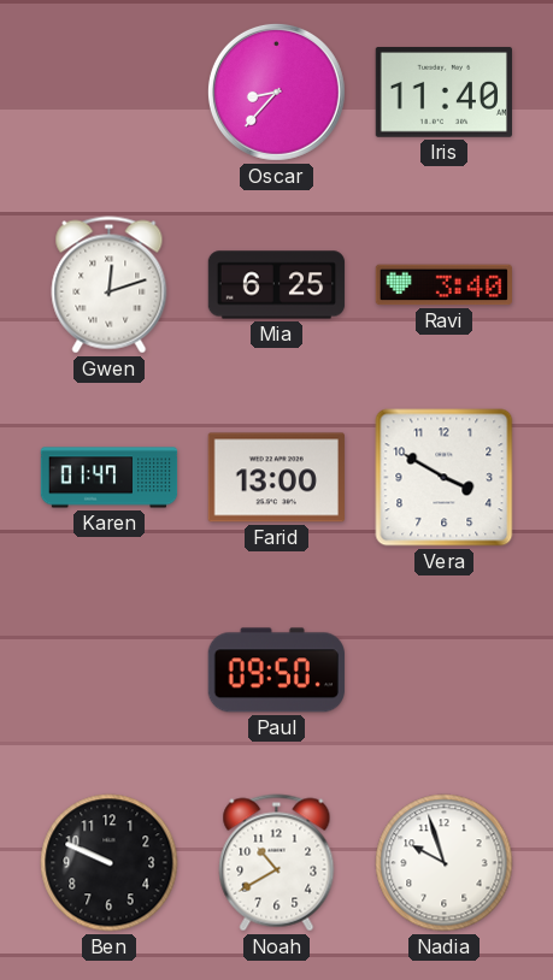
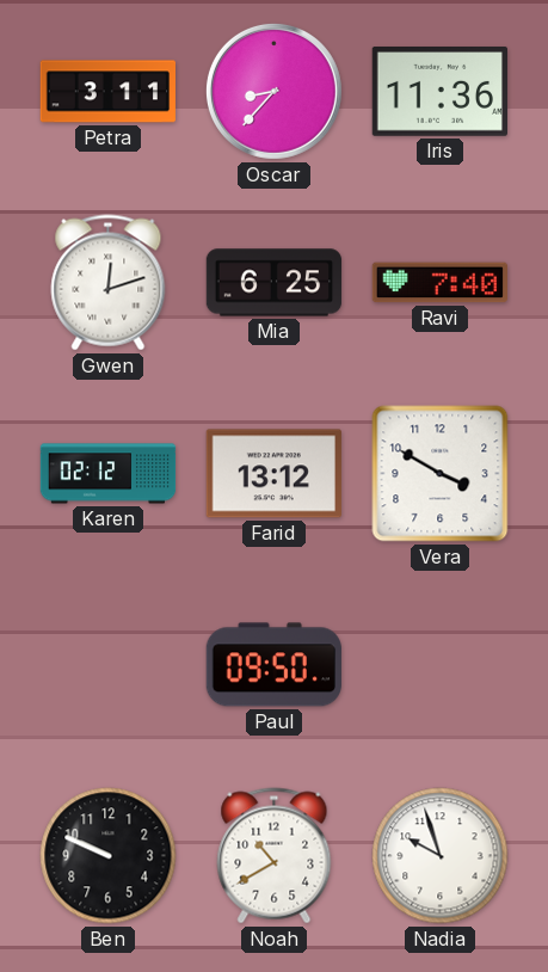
Petra: none -> 3:11 (109, 92)
Iris: 11:40 -> 11:36 (439, 92)
Ravi: 3:40 -> 7:40 (439, 283)
Karen: 01:47 -> 02:12 (109, 474)
Farid: 13:00 -> 13:12 (273, 474)
